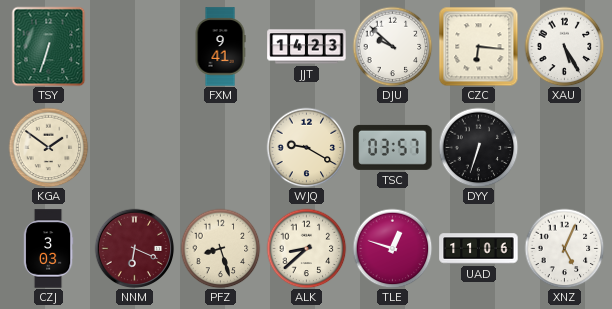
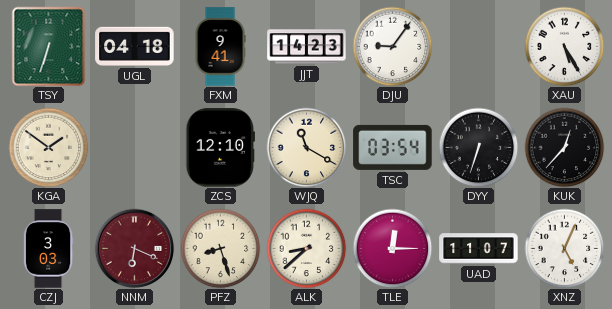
UGL: none -> 04:18 (135, 46)
DJU: 9:52 -> 9:06 (392, 46)
CZC: 6:16 -> none (478, 46)
ZCS: none -> 12:10 (220, 148)
WJQ: 9:20 -> 11:20 (306, 147)
TSC: 03:57 -> 03:54 (393, 147)
KUK: none -> 12:37 (564, 147)
TLE: 12:48 -> 12:15 (392, 248)
UAD: 11:06 -> 11:07 (479, 249)
